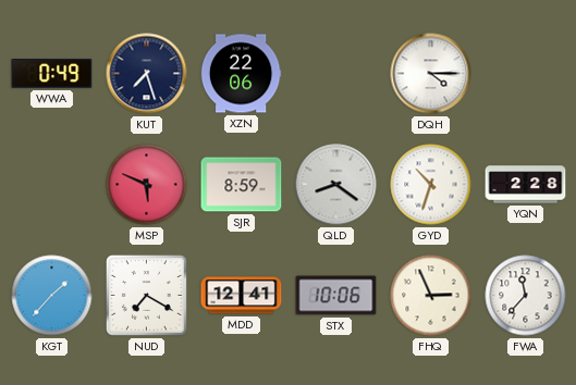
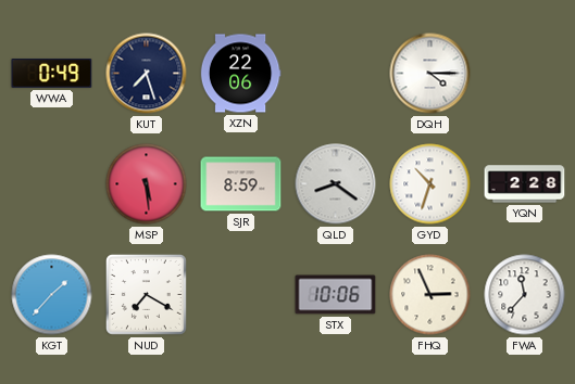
MSP: 5:49 -> 5:29 (147, 184)
MDD: 12:41 -> none (242, 296)
